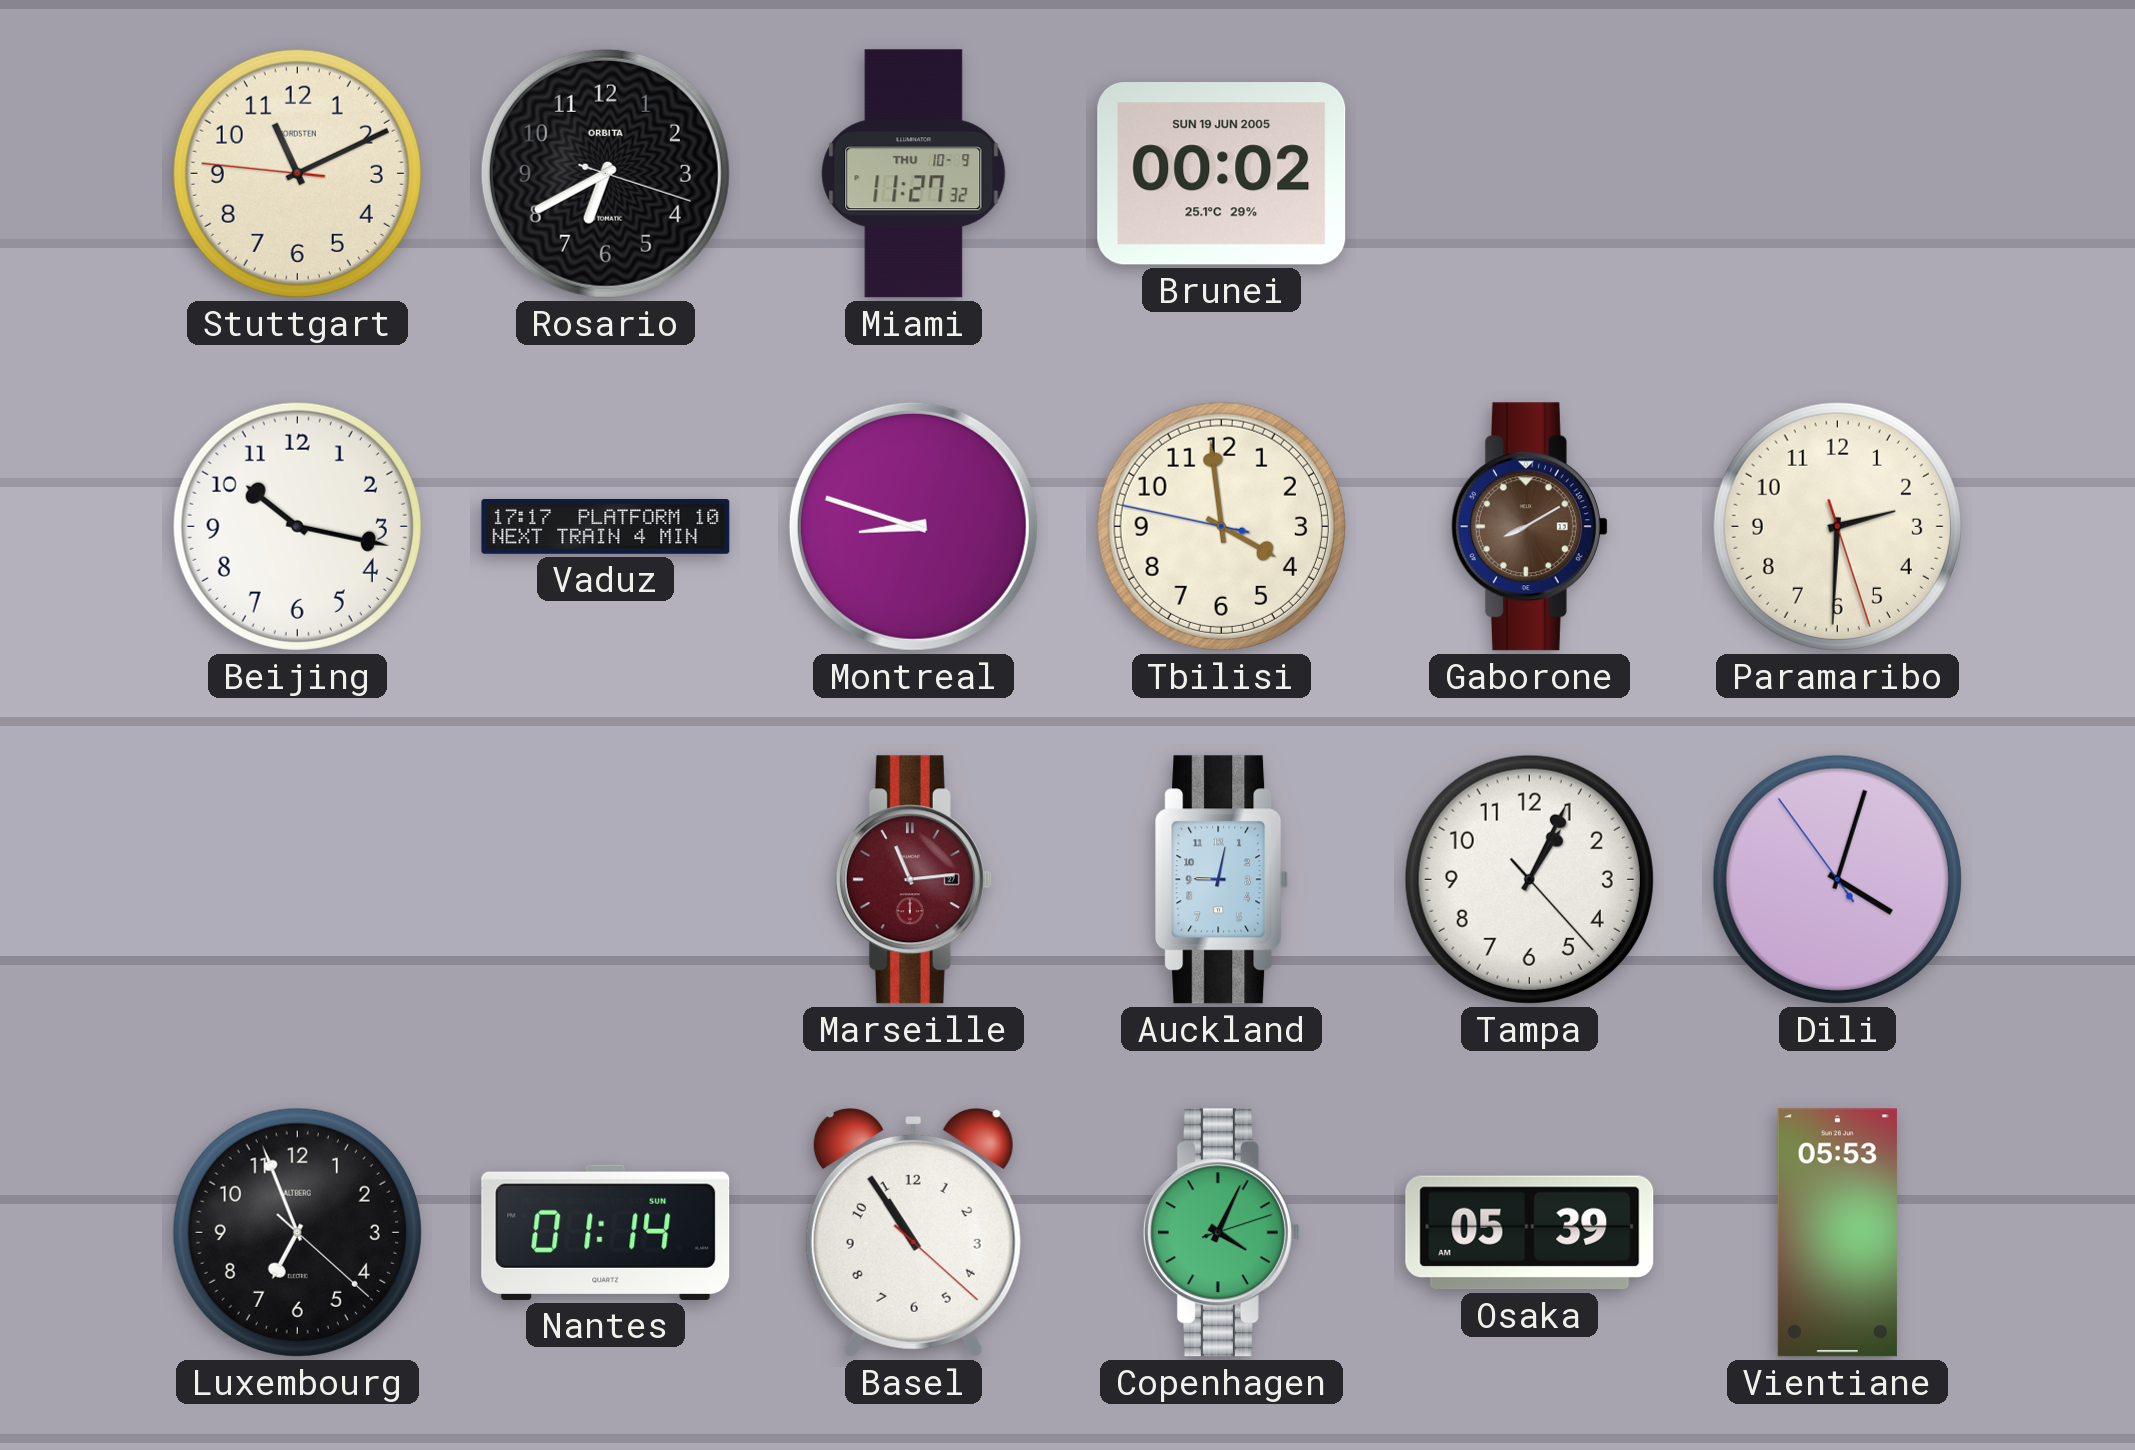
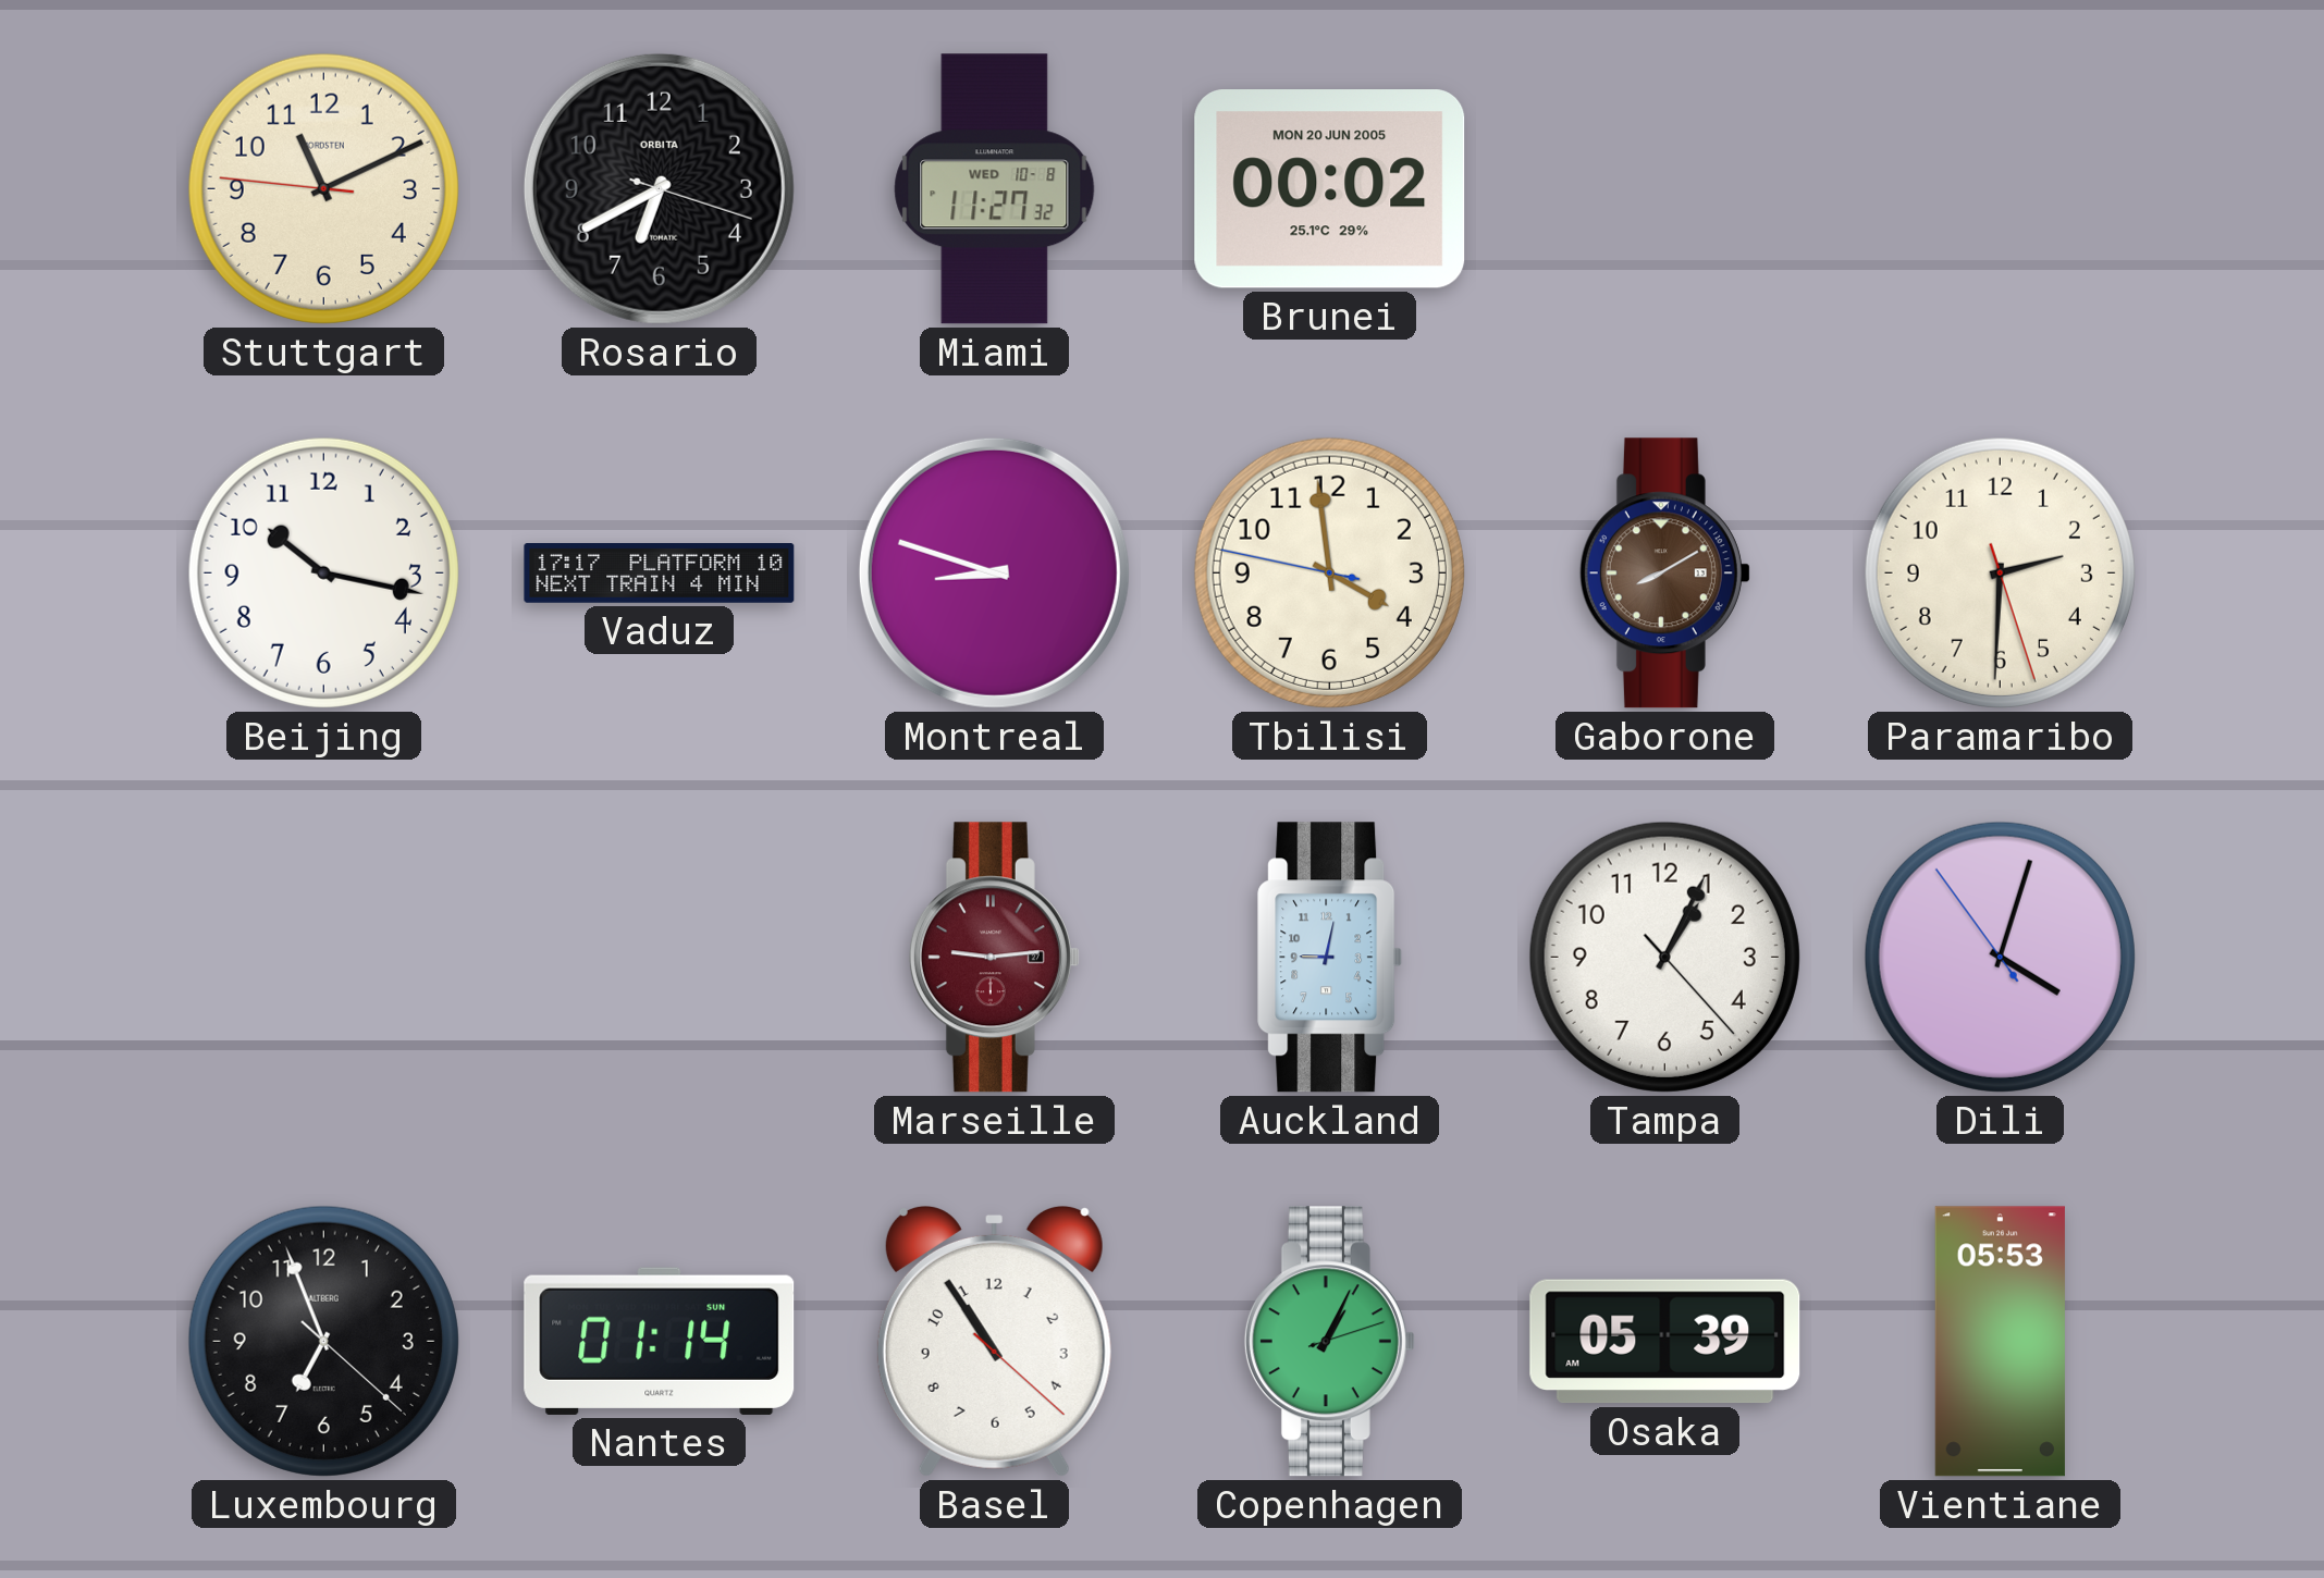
Miami date: THU 10-9 -> WED 10-8 (995, 189)
Brunei date: SUN 19 JUN 2005 -> MON 20 JUN 2005 (1330, 189)
Marseille: 11:14 -> 9:14 (994, 958)
Copenhagen: 4:04 -> 1:04 (1329, 1342)
